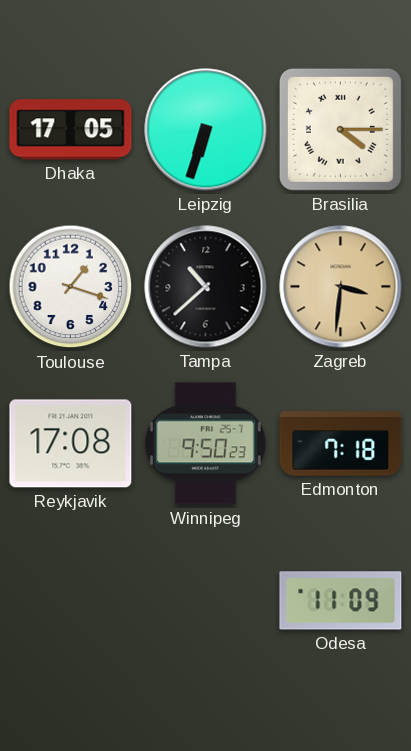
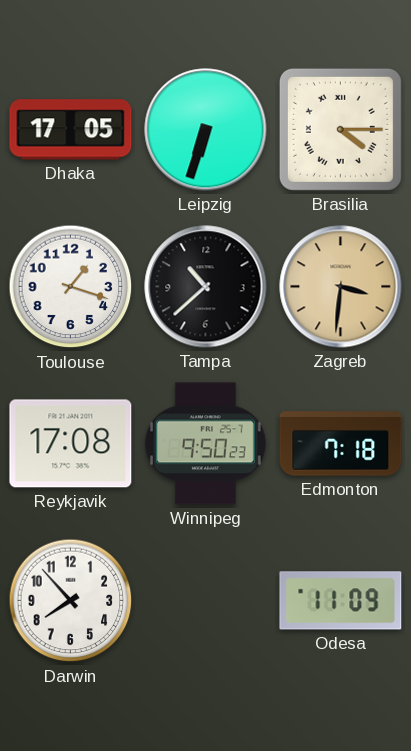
Darwin: none -> 7:53 (71, 601)
